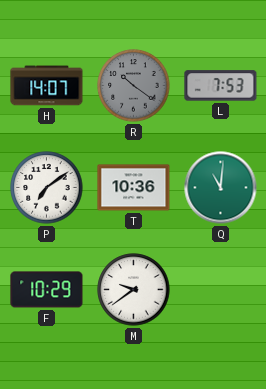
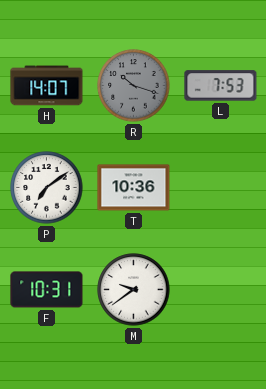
R: 10:21 -> 10:18 (134, 86)
Q: 11:01 -> none (221, 188)
F: 10:29 -> 10:31 (47, 290)
